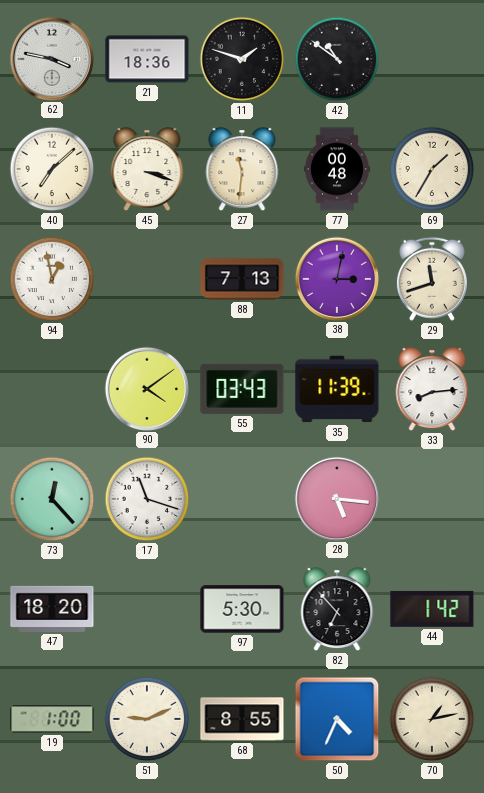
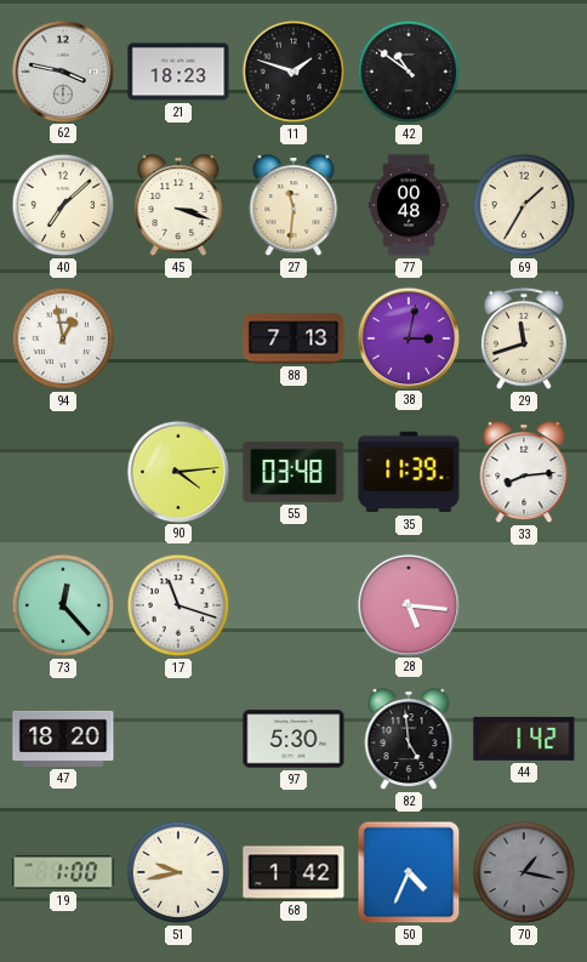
21: 18:36 -> 18:23 (178, 72)
90: 4:09 -> 4:14 (177, 471)
55: 03:43 -> 03:48 (293, 472)
82: 6:53 -> 4:59 (409, 740)
51: 9:11 -> 9:43 (178, 872)
68: 8:55 -> 1:42 (293, 872)
70: 1:13 -> 1:17 (524, 872)
70 dial: cream -> grey (524, 872)
